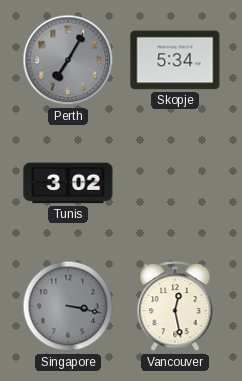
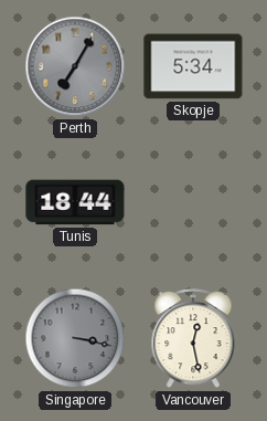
Tunis: 3:02 -> 18:44 (75, 202)
